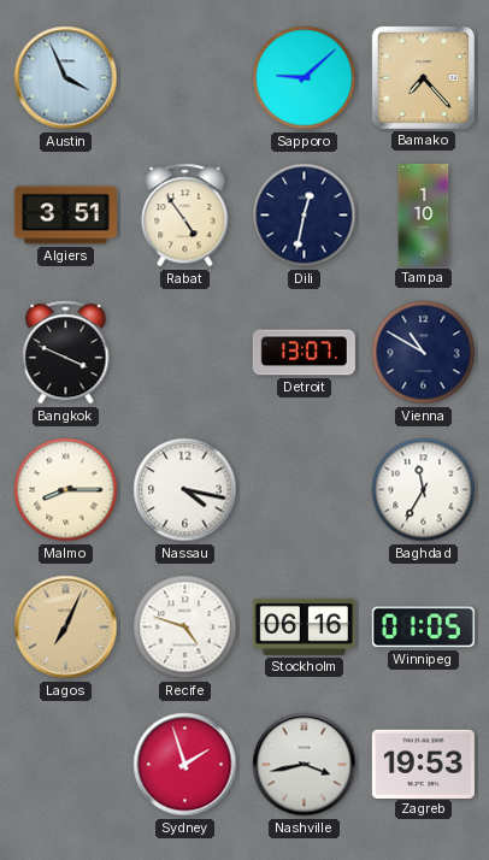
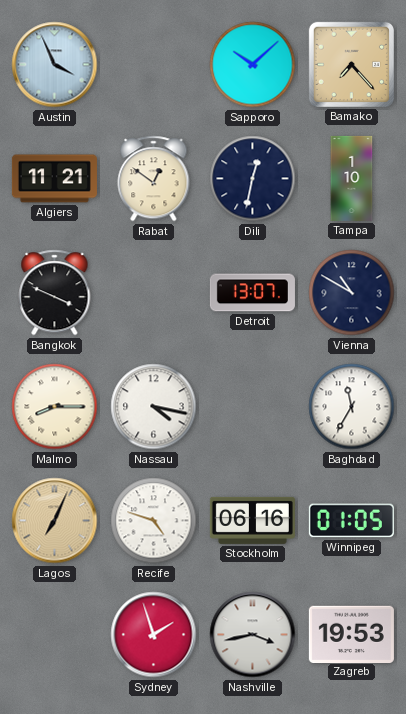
Sapporo: 9:08 -> 10:08 (253, 65)
Algiers: 3:51 -> 11:21 (54, 179)
Rabat: 4:54 -> 12:51 (154, 179)
